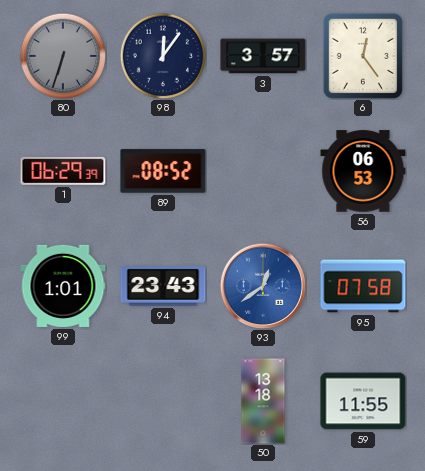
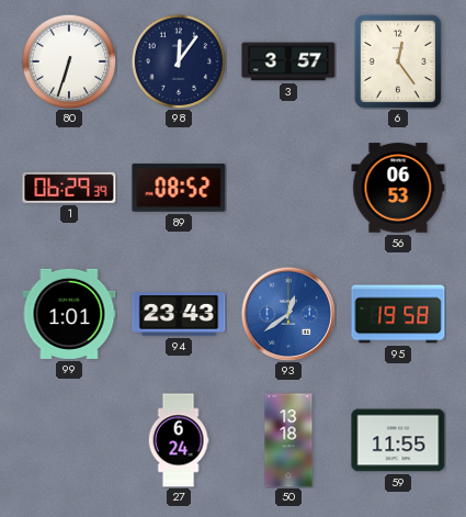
80 dial: grey -> white (69, 61)
95: 07:58 -> 19:58 (398, 314)
27: none -> 6:24 (179, 440)
